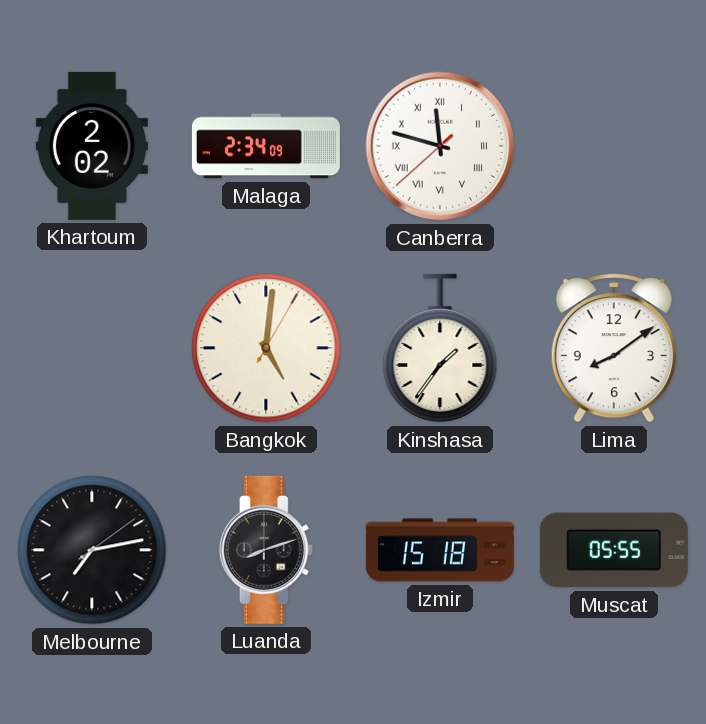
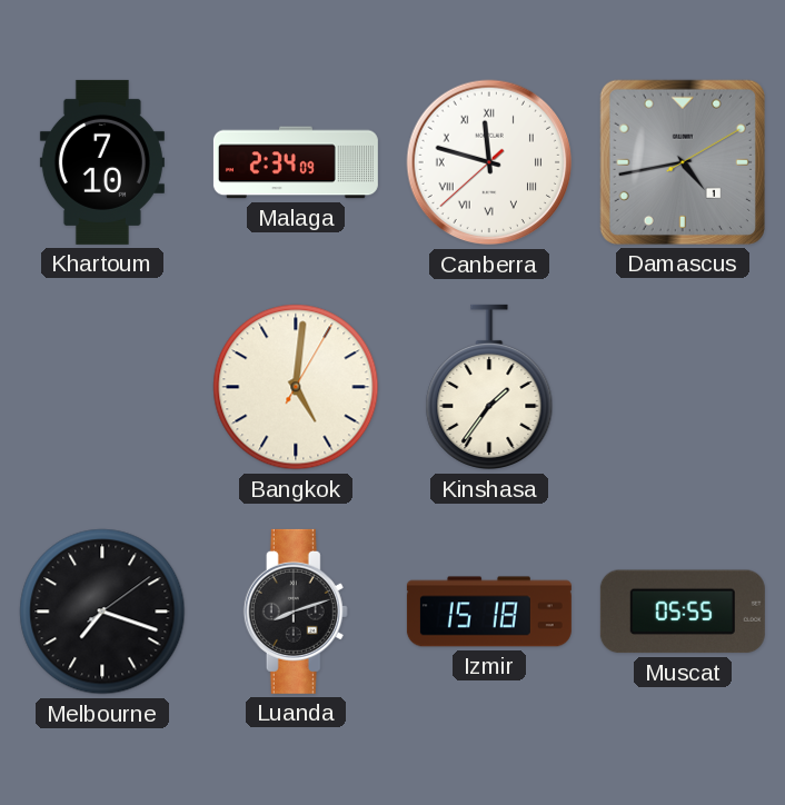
Khartoum: 2:02 -> 7:10 (102, 162)
Damascus: none -> 4:43 (683, 162)
Lima: 8:09 -> none (614, 348)
Melbourne: 7:13 -> 7:18 (102, 612)
